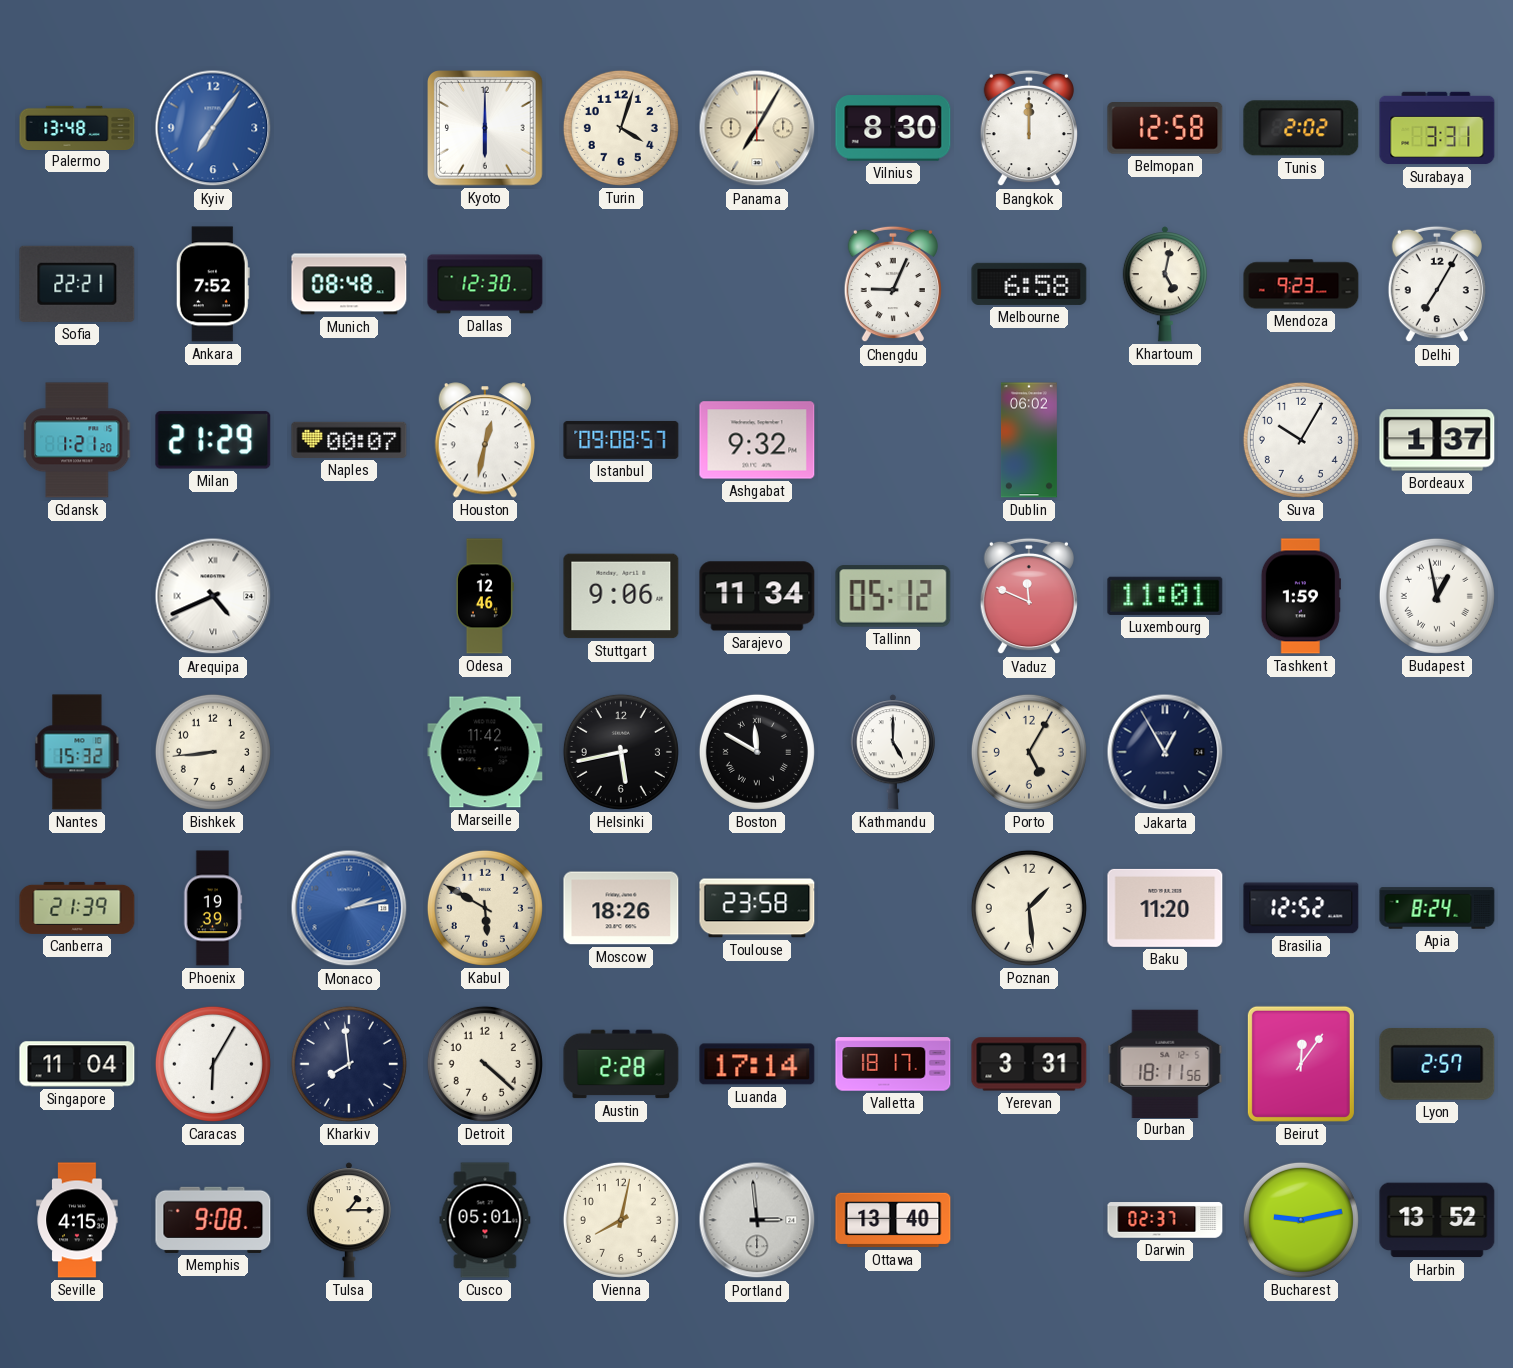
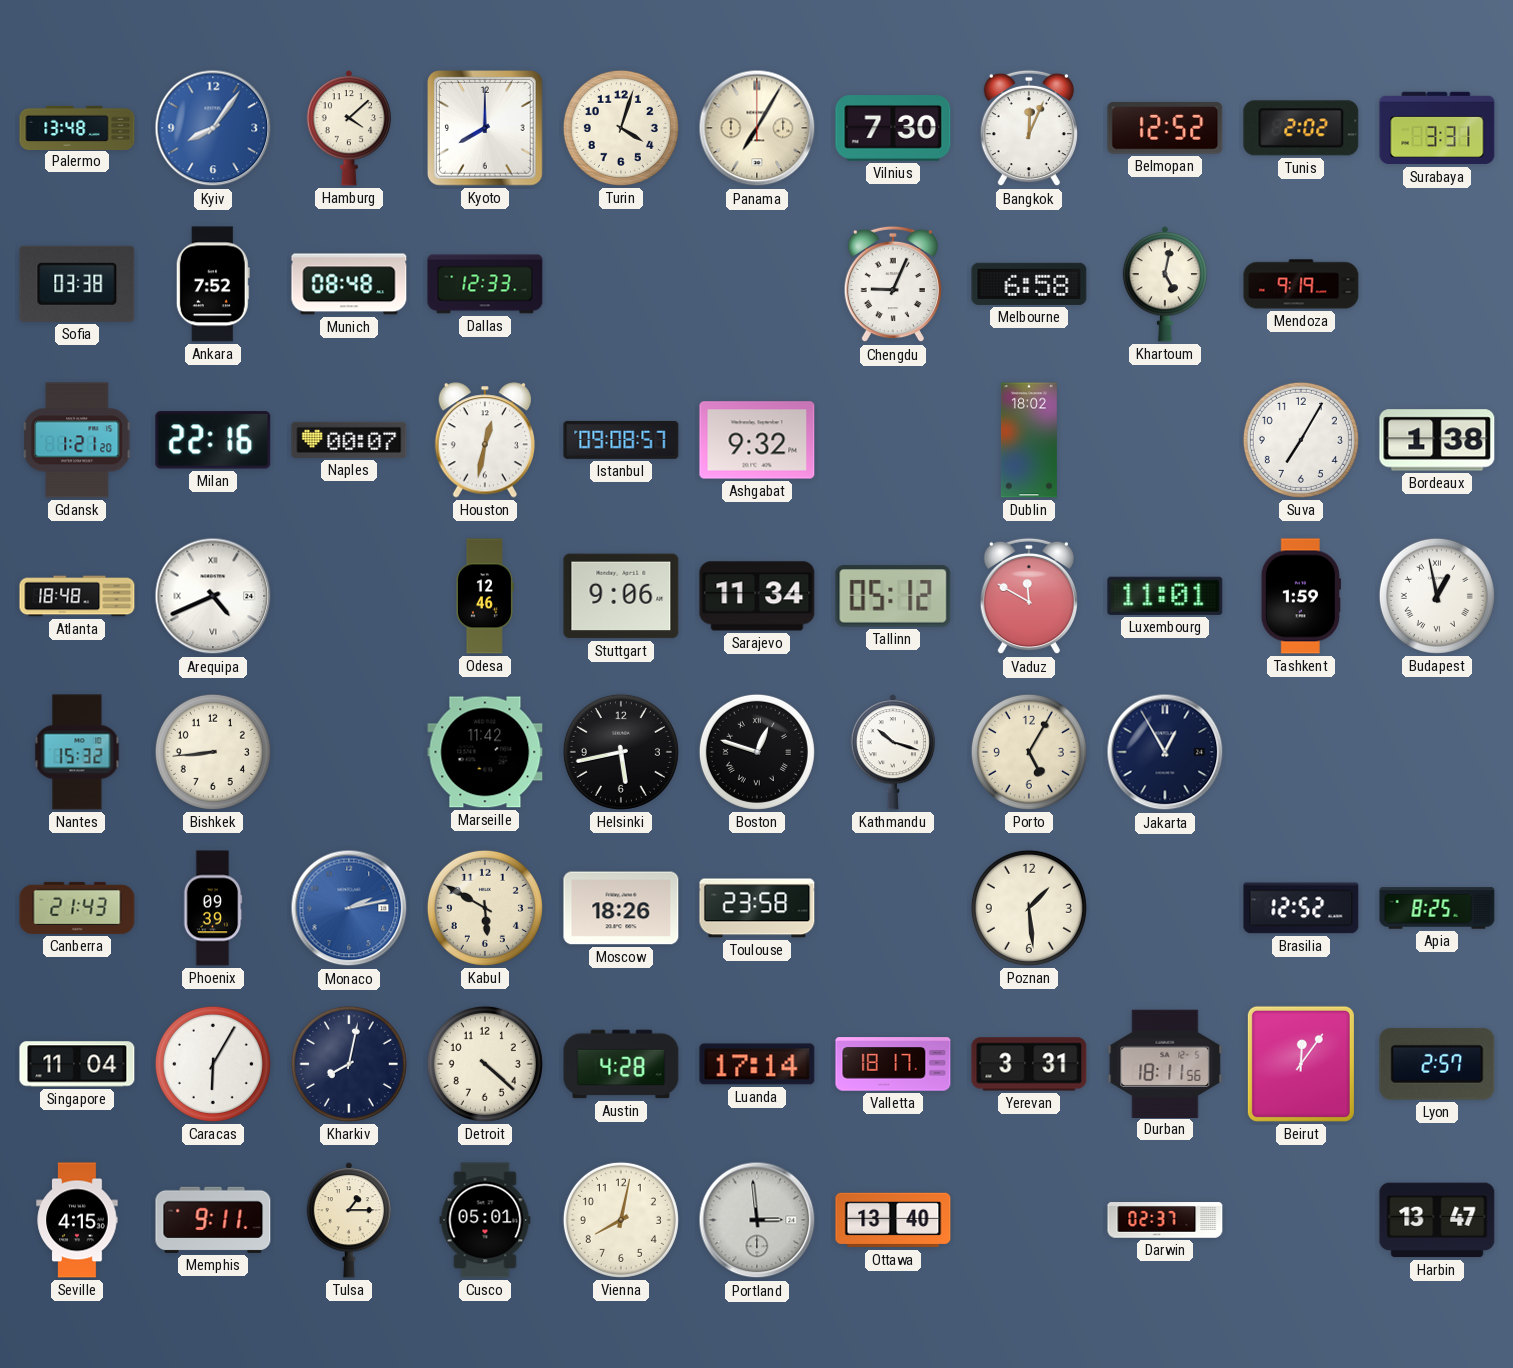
Kyiv: 7:06 -> 8:06 (213, 128)
Hamburg: none -> 4:08 (349, 128)
Kyoto: 6:00 -> 8:00 (486, 129)
Vilnius: 8:30 -> 7:30 (893, 128)
Bangkok: 12:00 -> 12:04 (1029, 128)
Belmopan: 12:58 -> 12:52 (1165, 129)
Sofia: 22:21 -> 03:38 (77, 284)
Dallas: 12:30 -> 12:33 (485, 284)
Mendoza: 9:23 -> 9:19 (1301, 284)
Delhi: 7:05 -> none (1437, 284)
Milan: 21:29 -> 22:16 (213, 440)
Dublin: 06:02 -> 18:02 (1029, 440)
Suva: 10:05 -> 7:05 (1301, 440)
Bordeaux: 1:37 -> 1:38 (1437, 440)
Atlanta: none -> 18:48 (77, 596)
Vaduz: 11:49 -> 11:50 (1029, 596)
Boston: 11:50 -> 12:48 (757, 752)
Kathmandu: 5:00 -> 10:18 (893, 752)
Canberra: 21:39 -> 21:43 (77, 908)
Phoenix: 19:39 -> 09:39 (213, 908)
Baku: 11:20 -> none (1165, 908)
Apia: 8:24 -> 8:25 (1437, 908)
Kharkiv: 7:59 -> 8:02 (349, 1064)
Austin: 2:28 -> 4:28 (621, 1064)
Memphis: 9:08 -> 9:11 (213, 1220)
Bucharest: 9:13 -> none (1301, 1220)
Harbin: 13:52 -> 13:47 (1437, 1220)
